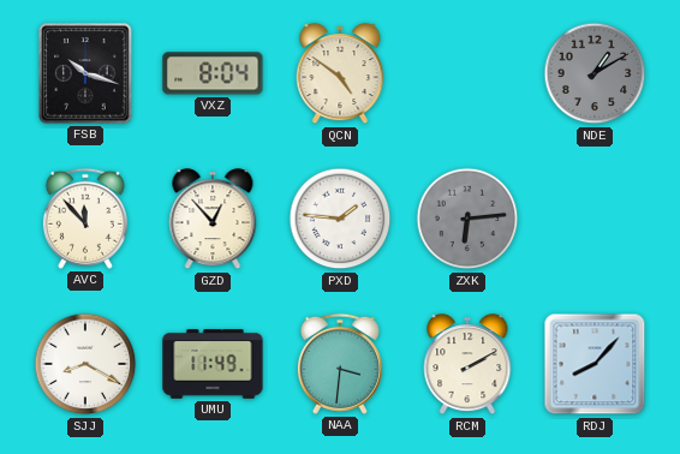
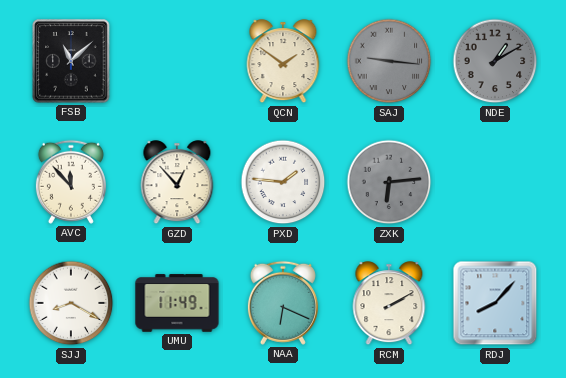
FSB: 10:18 -> 11:08 (71, 61)
VXZ: 8:04 -> none (213, 73)
QCN: 4:51 -> 1:51 (283, 62)
SAJ: none -> 9:16 (389, 61)
NAA: 3:31 -> 6:19 (283, 303)
